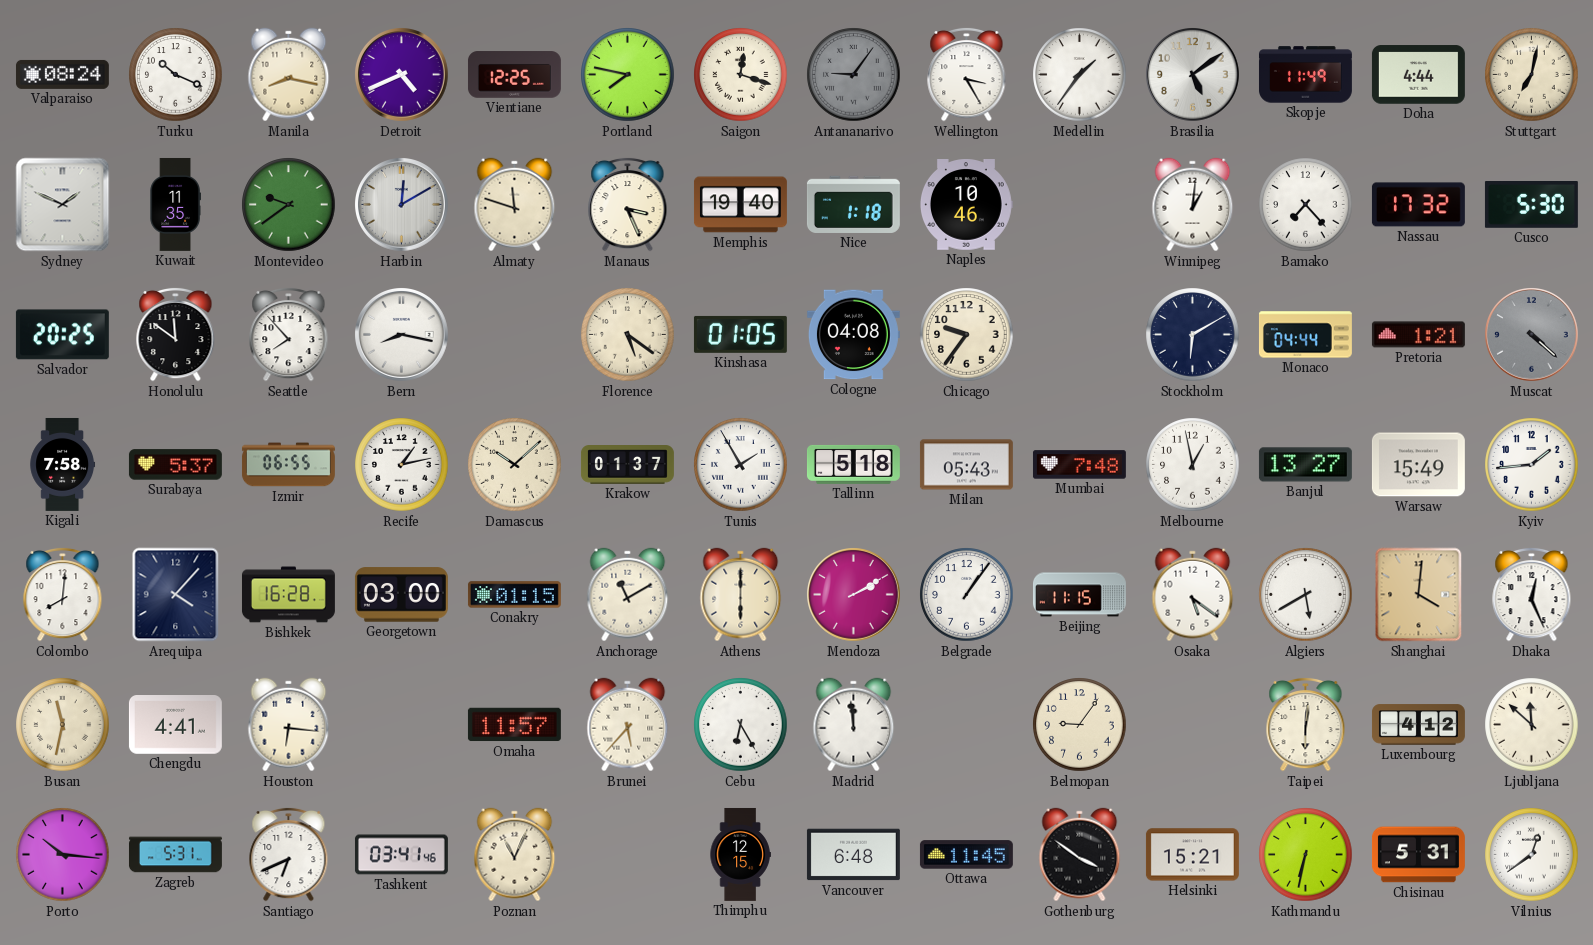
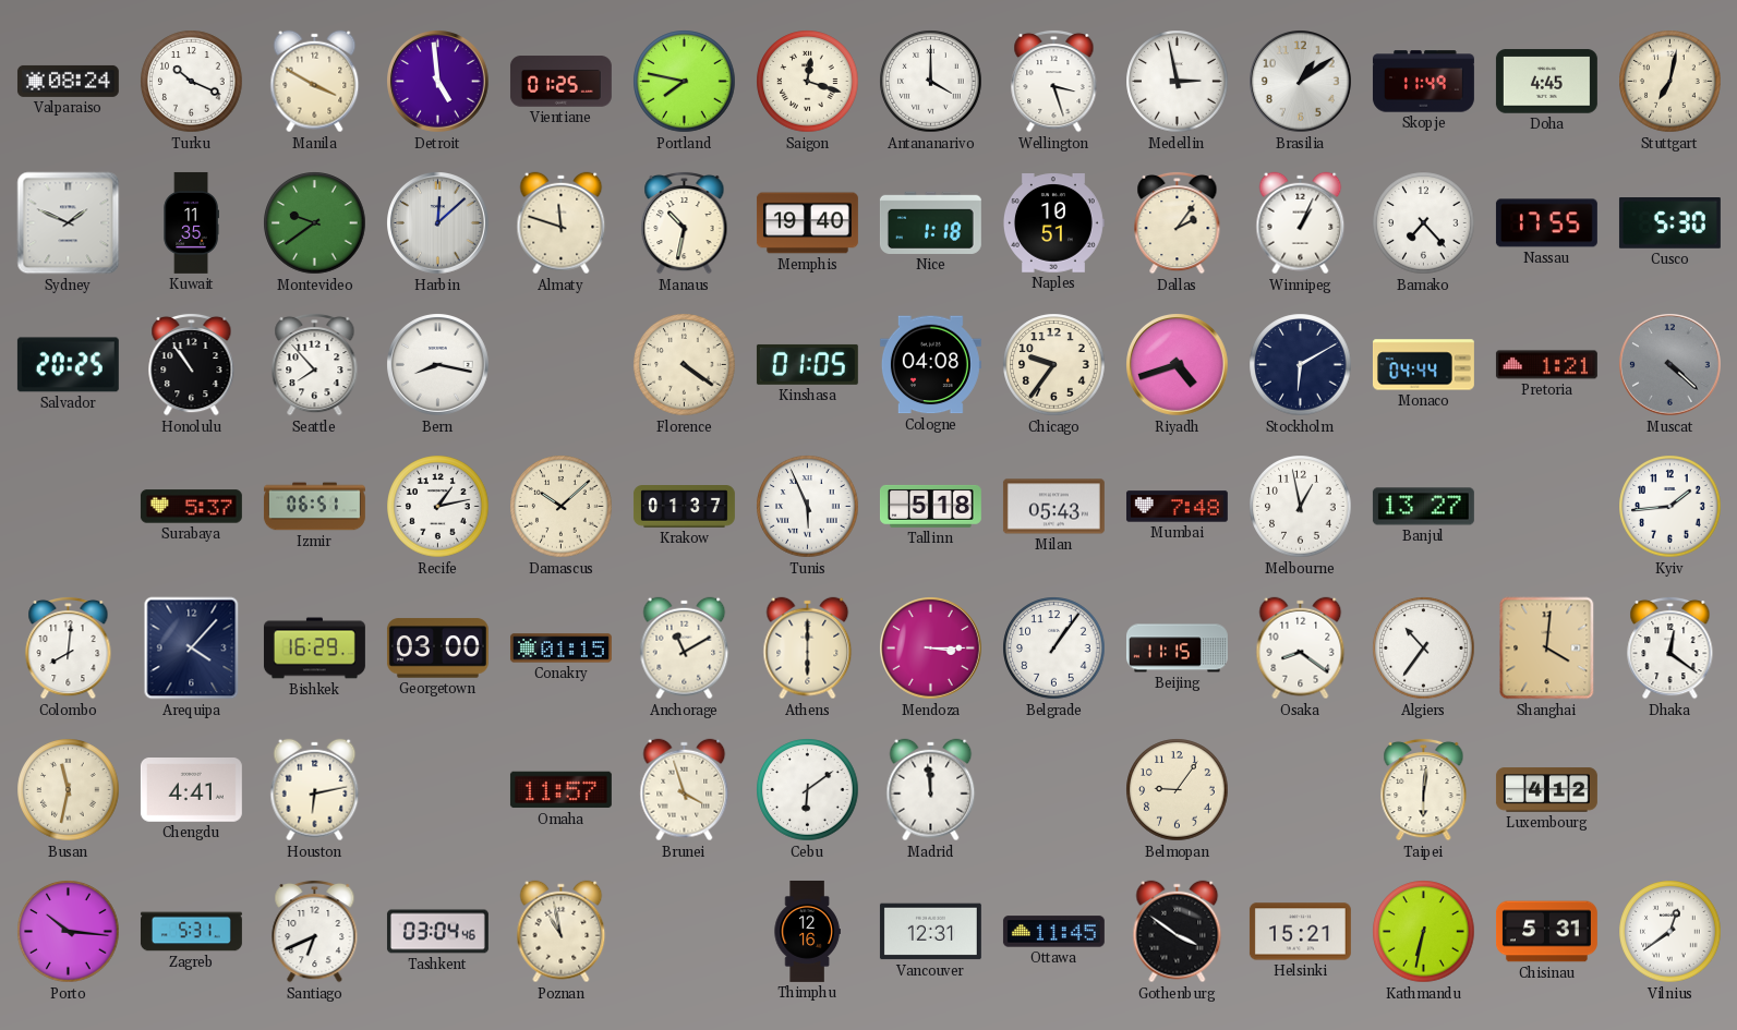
Manila: 8:17 -> 3:50 (315, 82)
Detroit: 4:41 -> 4:59 (438, 82)
Vientiane: 12:25 -> 01:25 (560, 82)
Antananarivo: 9:06 -> 4:00 (931, 82)
Antananarivo dial: grey -> white (931, 82)
Wellington: 3:25 -> 3:27 (1054, 81)
Medellin: 1:36 -> 2:58 (1178, 82)
Brasilia: 5:09 -> 1:09 (1301, 82)
Doha: 4:44 -> 4:45 (1546, 82)
Harbin: 12:10 -> 12:08 (438, 223)
Manaus: 3:26 -> 10:32 (685, 222)
Naples: 10:46 -> 10:51 (1054, 223)
Dallas: none -> 2:06 (1178, 222)
Winnipeg: 1:01 -> 1:04 (1301, 223)
Nassau: 17:32 -> 17:55 (1546, 223)
Honolulu: 11:51 -> 10:54 (192, 364)
Florence: 5:21 -> 4:21 (685, 365)
Riyadh: none -> 4:42 (1178, 365)
Kigali: 7:58 -> none (63, 464)
Izmir: 06:55 -> 06:51 (314, 507)
Tunis: 1:55 -> 5:56 (808, 507)
Warsaw: 15:49 -> none (1418, 465)
Bishkek: 16:28 -> 16:29 (314, 649)
Mendoza: 2:10 -> 3:15 (931, 649)
Osaka: 5:21 -> 8:21 (1301, 649)
Algiers: 5:40 -> 10:36 (1424, 649)
Dhaka: 12:26 -> 12:21 (1670, 647)
Houston: 6:16 -> 6:13 (315, 790)
Brunei: 5:37 -> 3:57 (685, 790)
Cebu: 6:25 -> 6:09 (808, 790)
Ljubljana: 11:52 -> none (1532, 725)
Tashkent: 03:41 -> 03:04 (437, 932)
Poznan: 11:04 -> 10:58 (562, 932)
Thimphu: 12:15 -> 12:16 (807, 932)
Vancouver: 6:48 -> 12:31 (930, 932)
